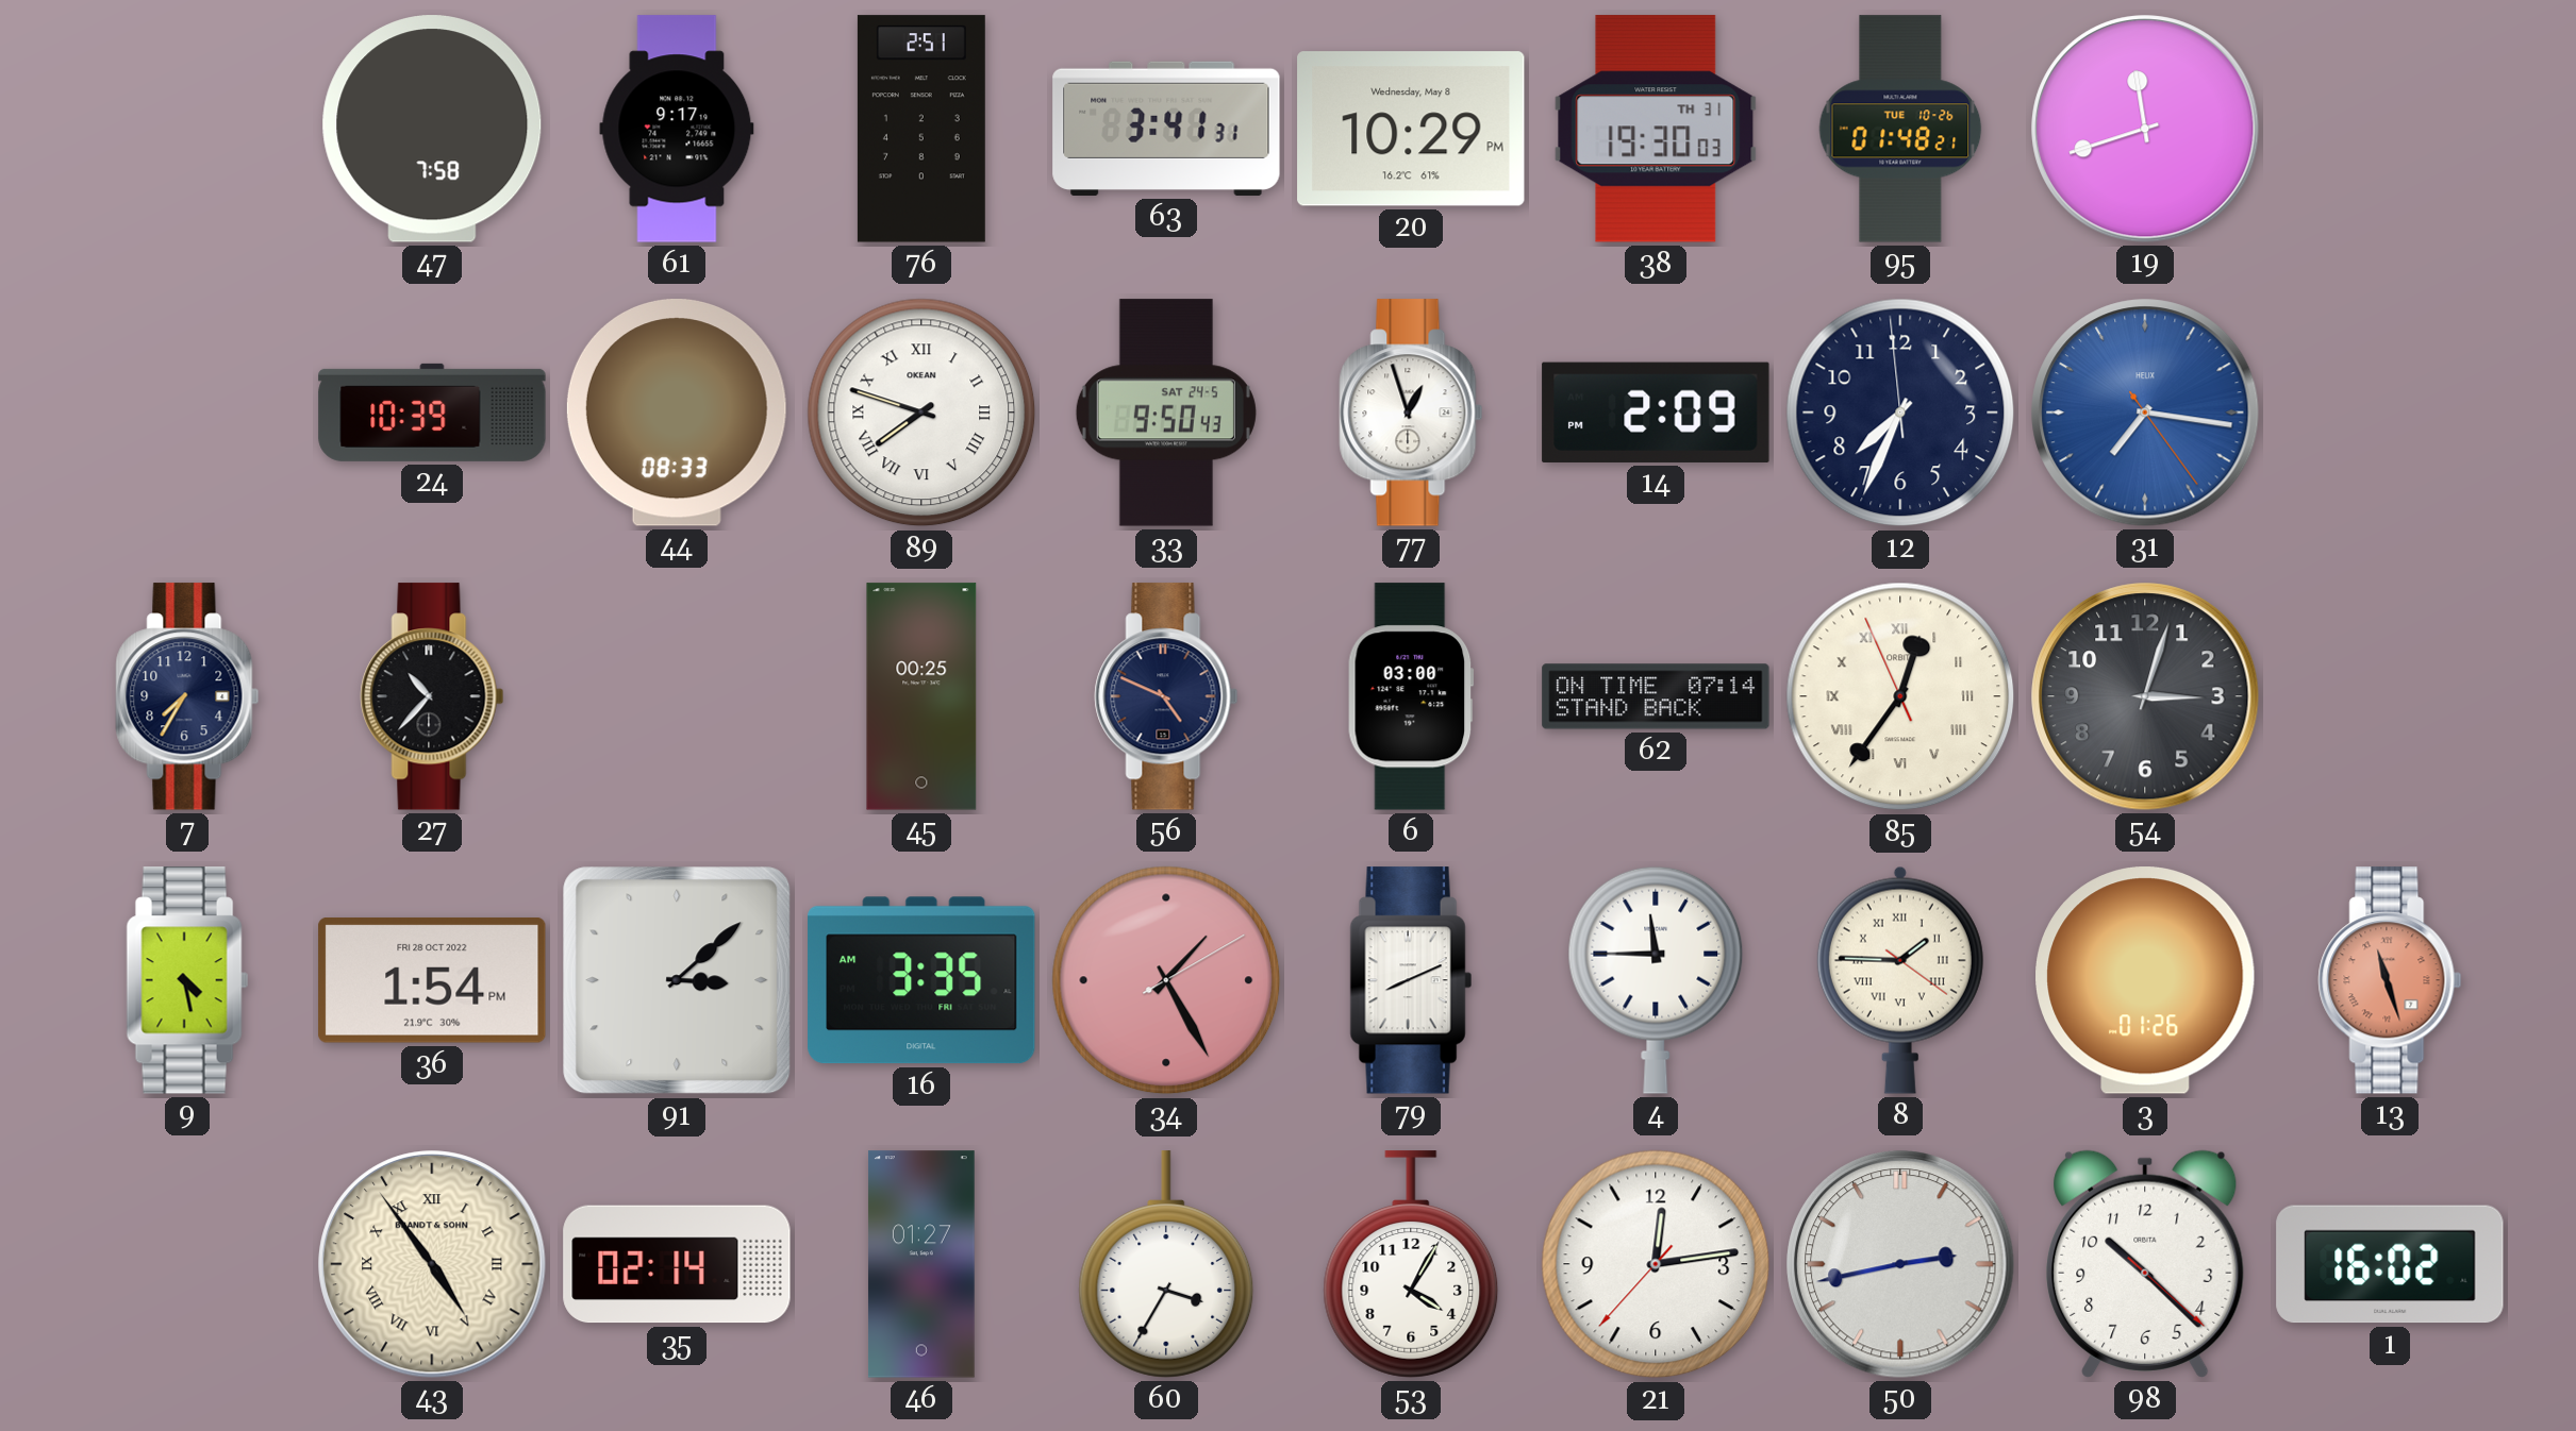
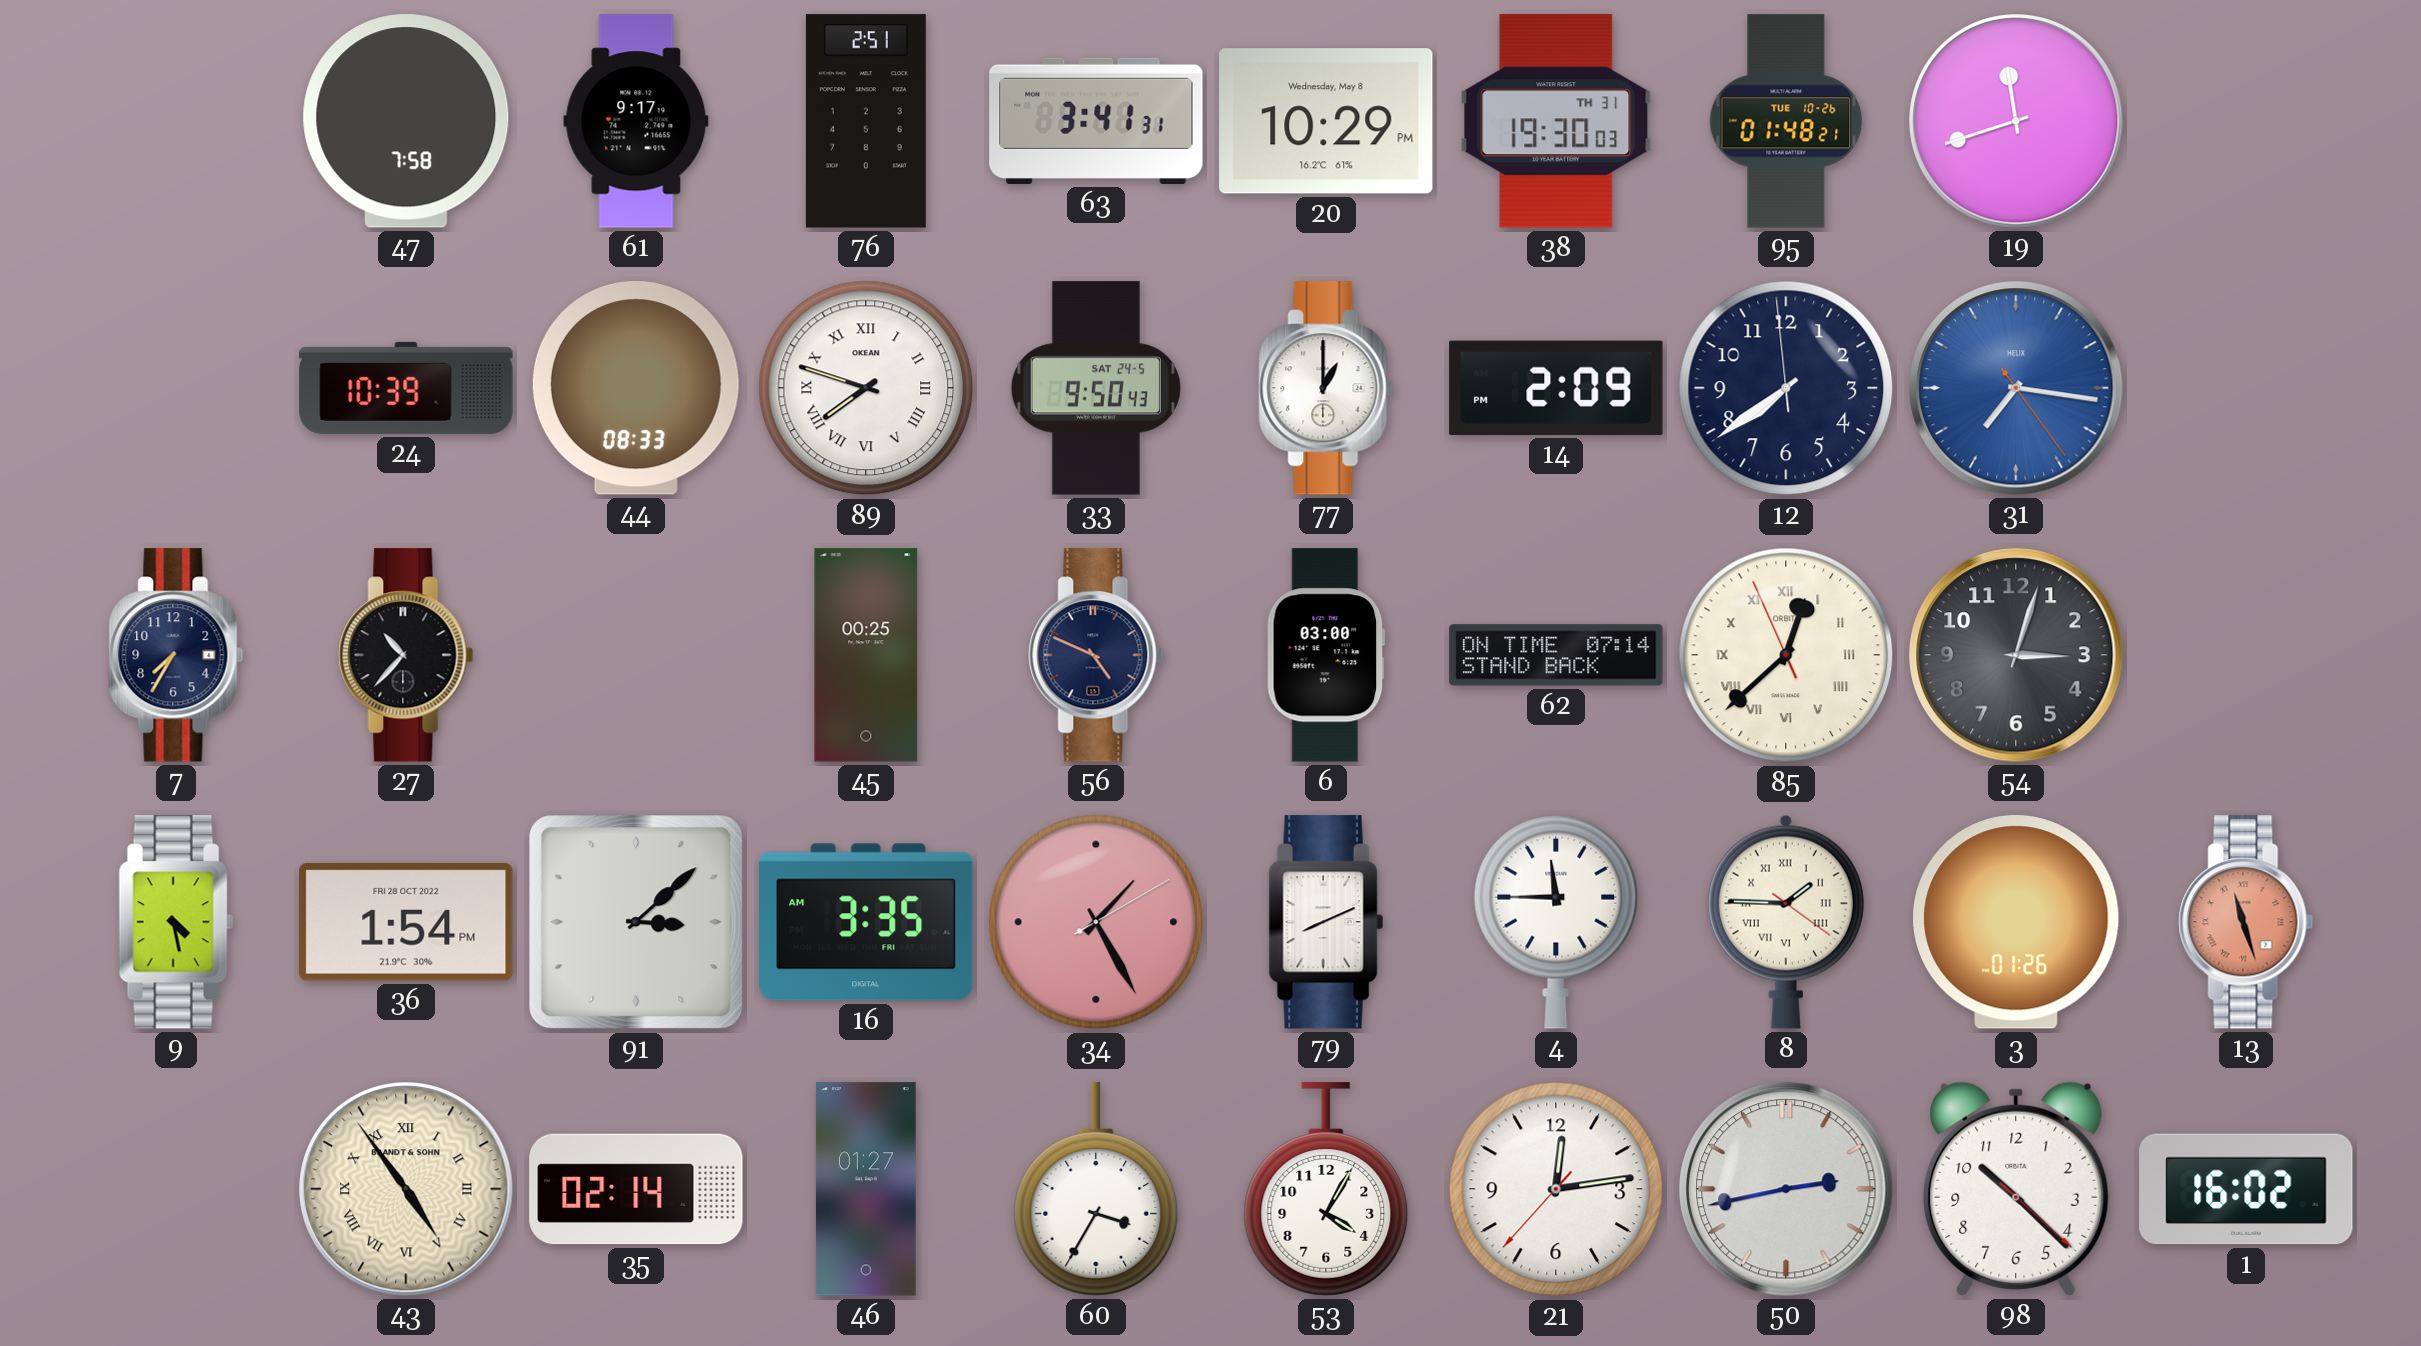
77: 12:57 -> 1:00 (1326, 388)
12: 7:33 -> 7:38 (1786, 388)
85: 12:35 -> 12:37 (1786, 655)
